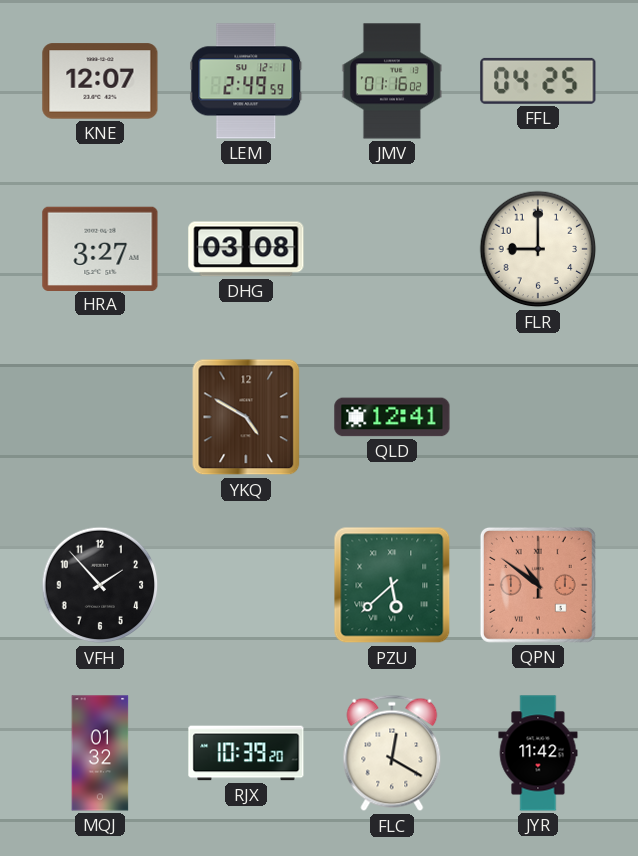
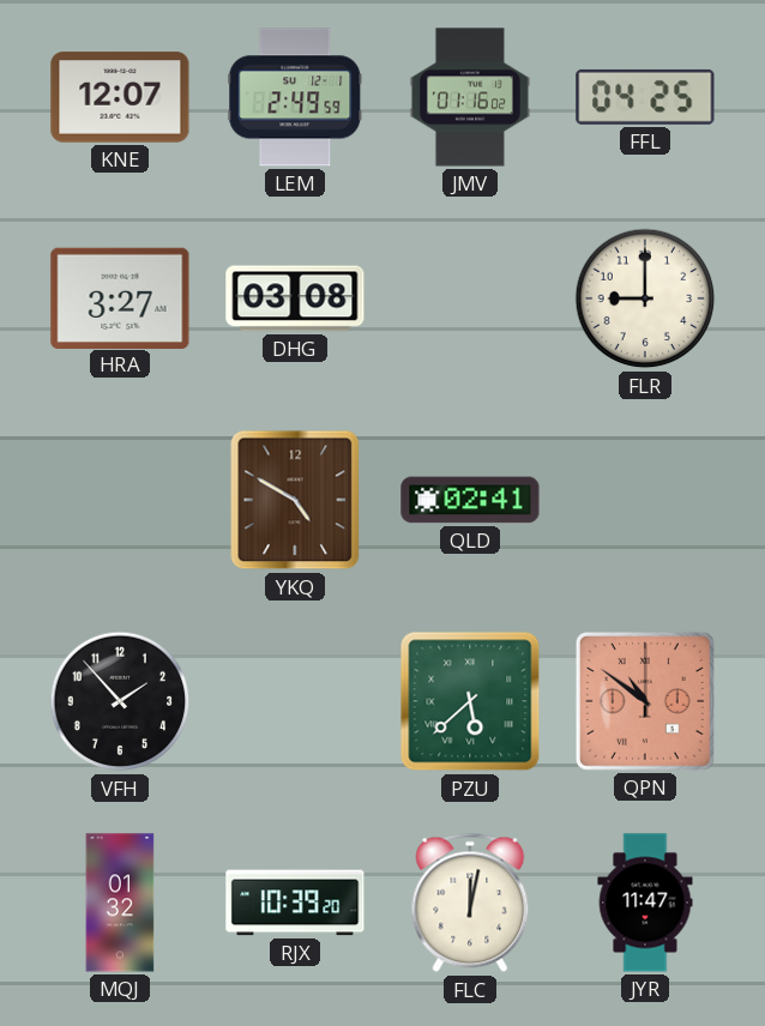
QLD: 12:41 -> 02:41 (470, 500)
FLC: 12:20 -> 12:02 (470, 903)
JYR: 11:42 -> 11:47 (645, 903)
